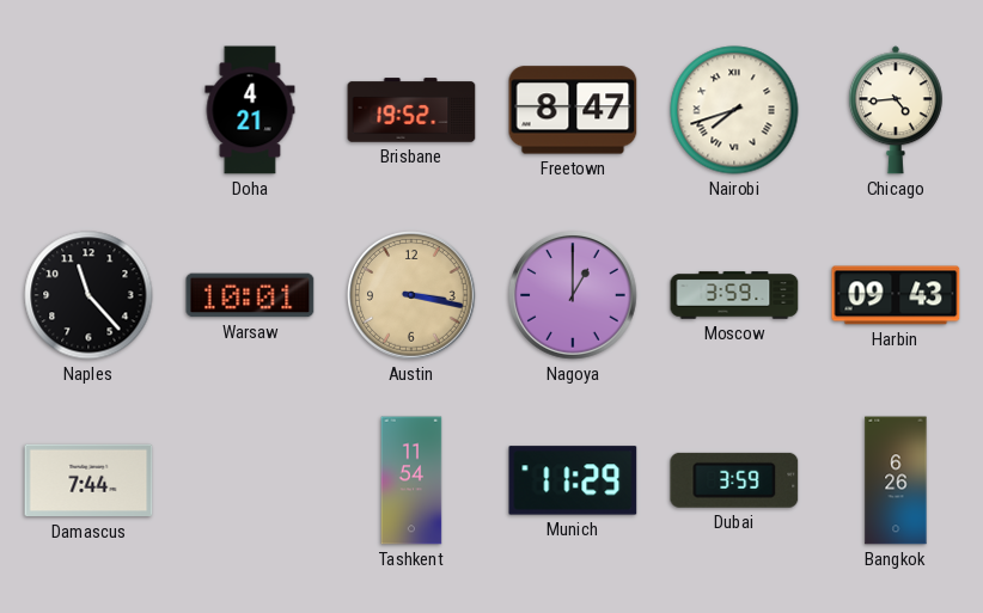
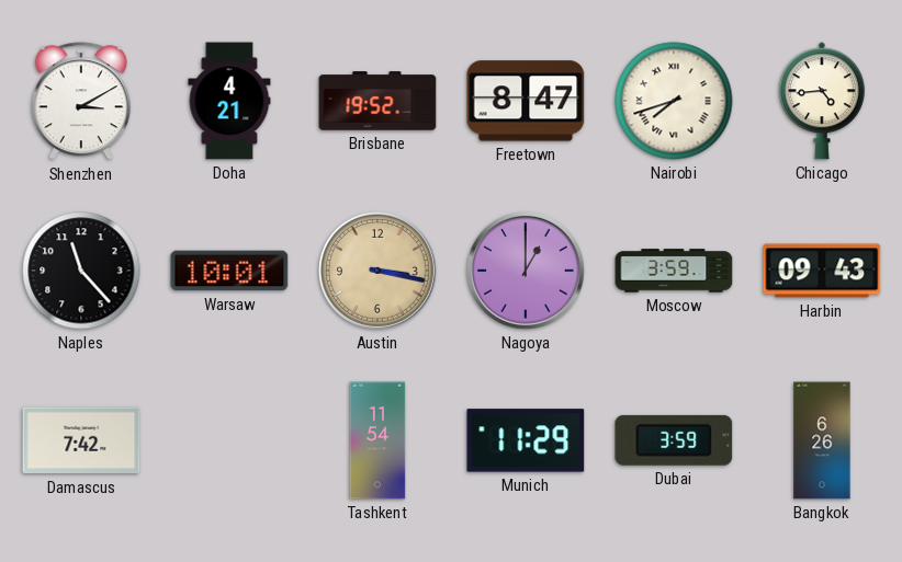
Shenzhen: none -> 3:10 (81, 102)
Damascus: 7:44 -> 7:42 (81, 440)
